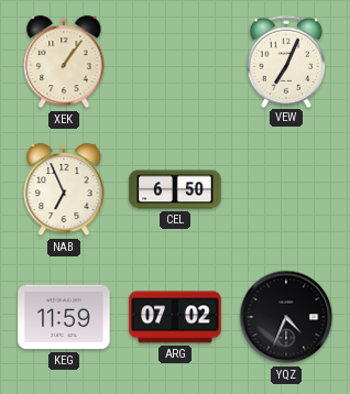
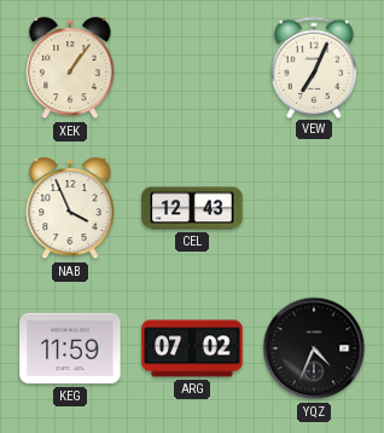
NAB: 6:56 -> 3:56 (70, 208)
CEL: 6:50 -> 12:43 (192, 208)
